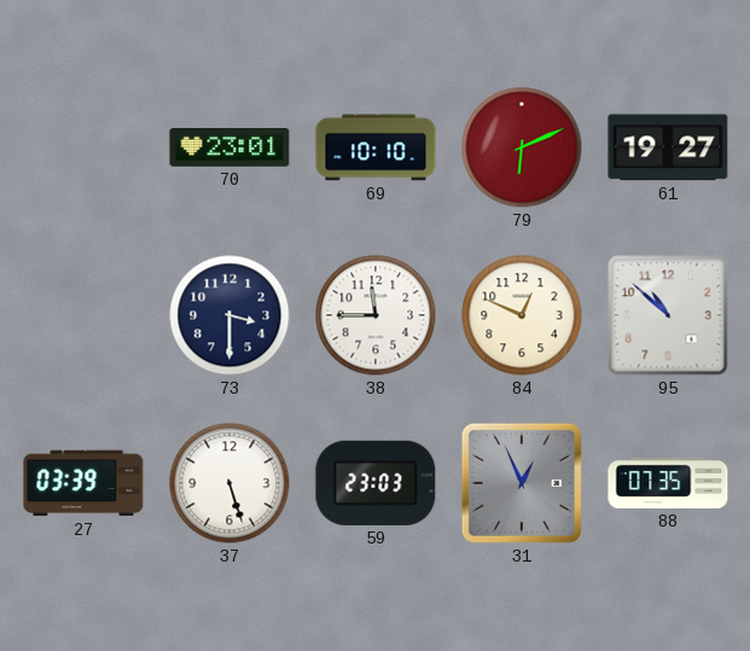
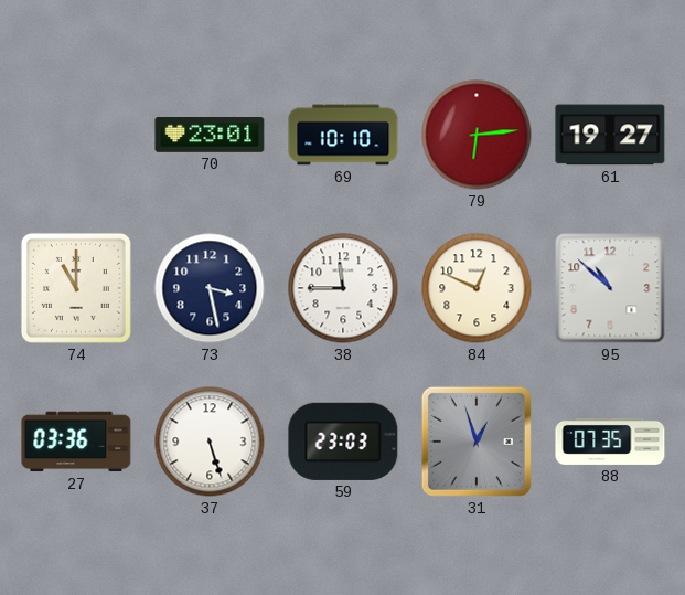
79: 6:11 -> 6:14 (477, 135)
74: none -> 11:00 (76, 288)
73: 3:30 -> 3:28 (210, 288)
27: 03:39 -> 03:36 (76, 442)
31: 12:56 -> 12:57 (477, 442)
